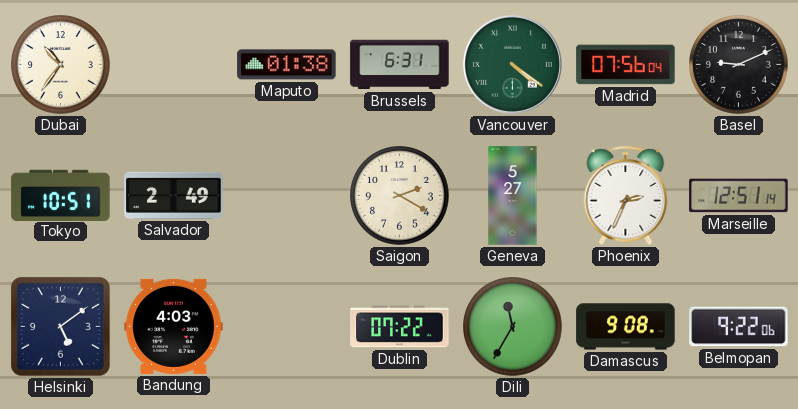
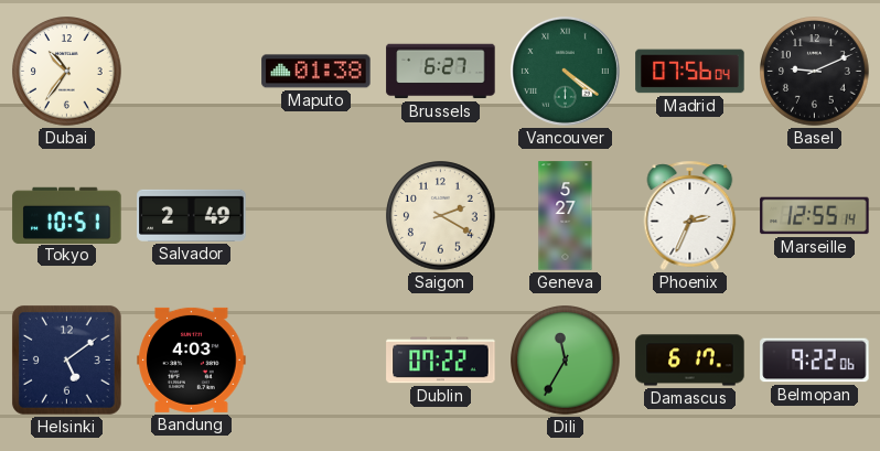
Brussels: 6:31 -> 6:27 (441, 72)
Marseille: 12:51 -> 12:55 (815, 216)
Damascus: 9:08 -> 6:17 (690, 361)
